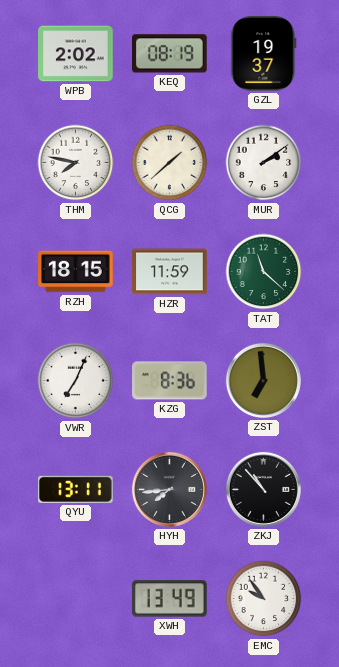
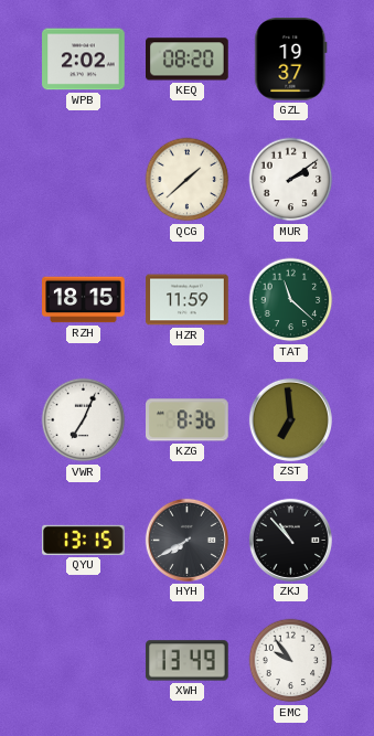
KEQ: 08:19 -> 08:20 (188, 60)
THM: 7:47 -> none (76, 163)
QYU: 13:11 -> 13:15 (84, 540)
HYH: 7:44 -> 7:40 (186, 540)
